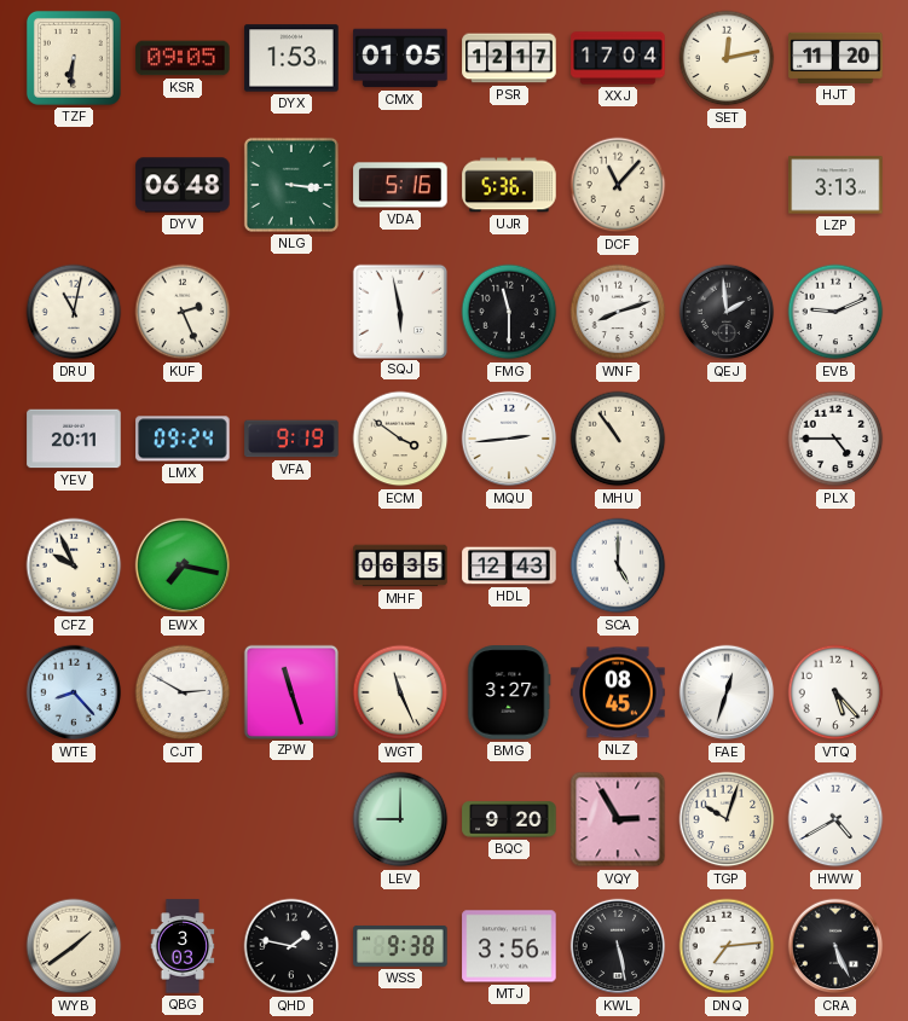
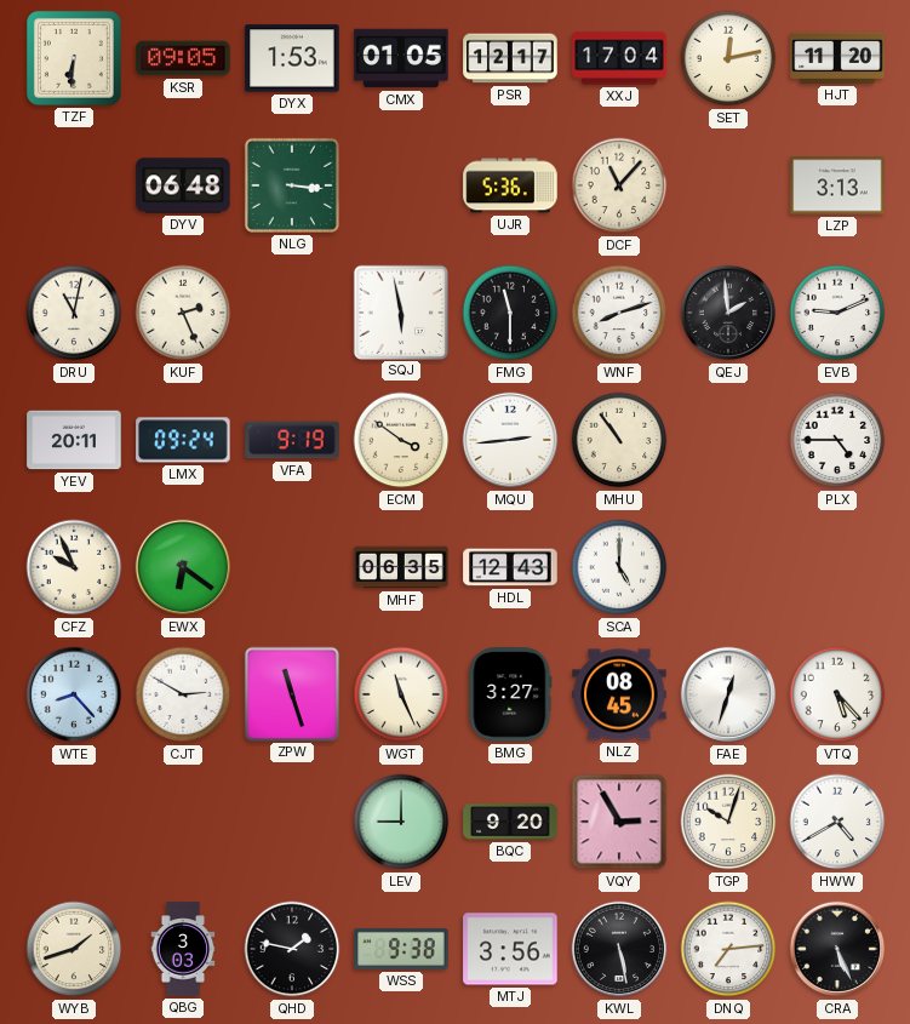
VDA: 5:16 -> none (400, 185)
EWX: 7:17 -> 6:21 (183, 567)
WYB: 1:39 -> 1:42 (74, 949)
